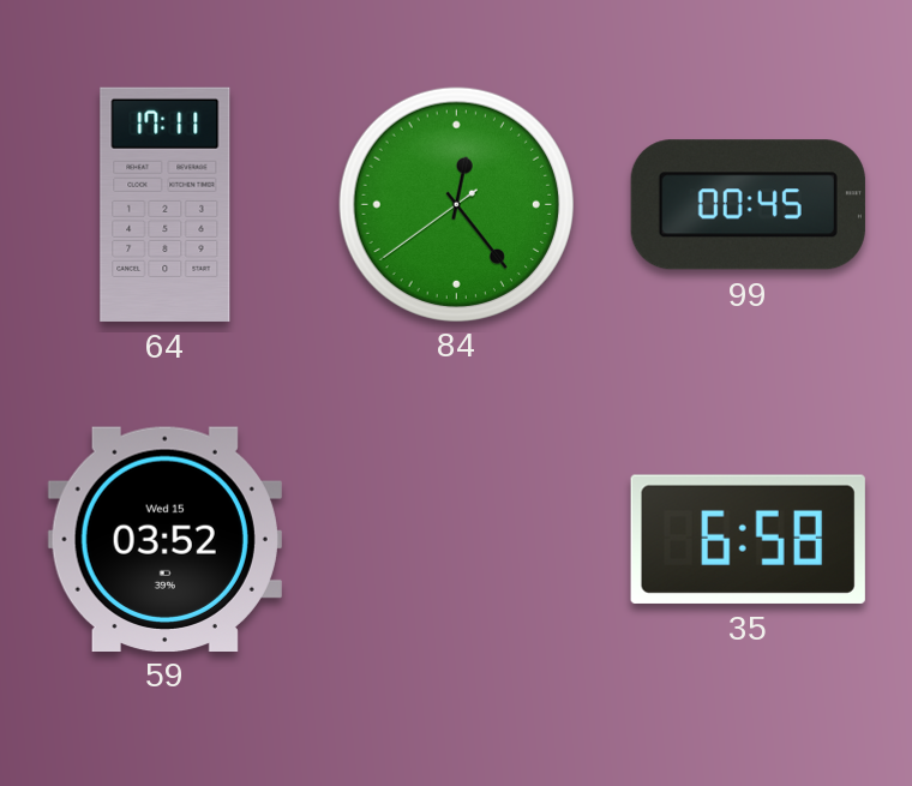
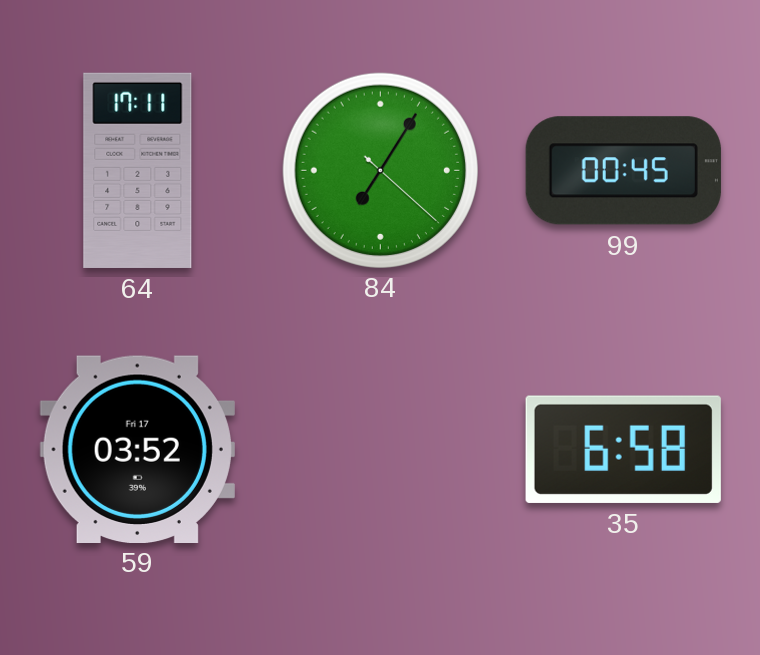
84: 12:23 -> 7:05 (380, 170)
59 date: Wed 15 -> Fri 17 (137, 449)
